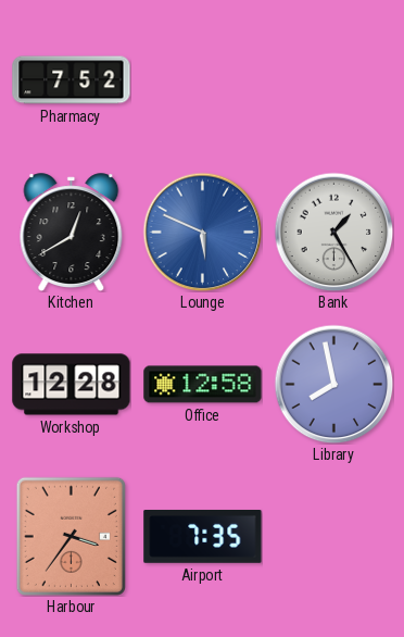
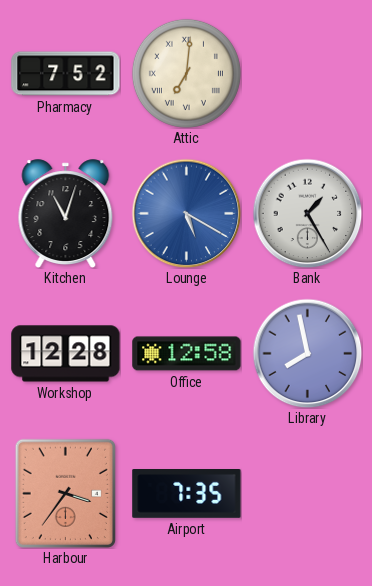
Attic: none -> 7:01 (186, 73)
Kitchen: 12:40 -> 11:03 (66, 213)
Lounge: 5:49 -> 5:20 (186, 213)
